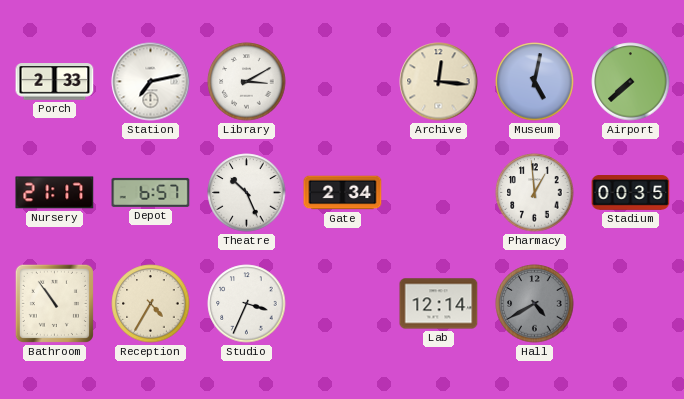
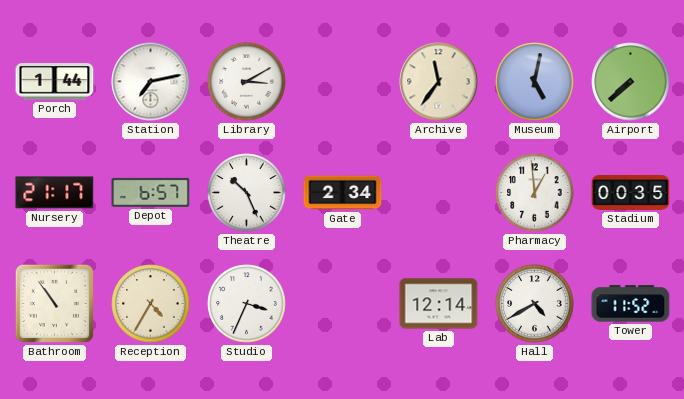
Porch: 2:33 -> 1:44 (55, 82)
Archive: 12:16 -> 11:36 (439, 82)
Hall dial: grey -> white (535, 304)
Tower: none -> 11:52 (631, 304)
